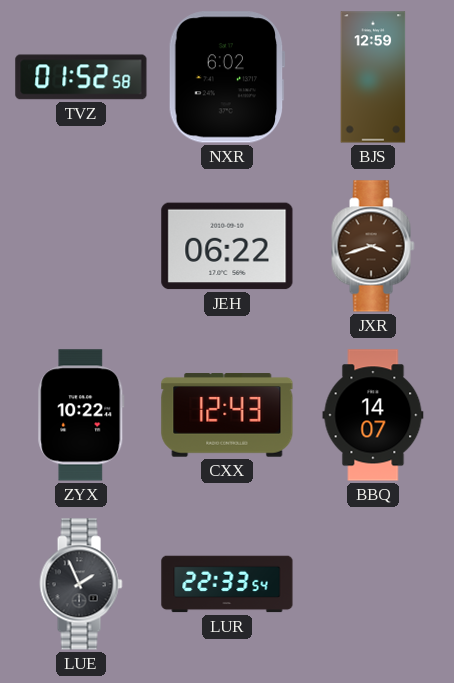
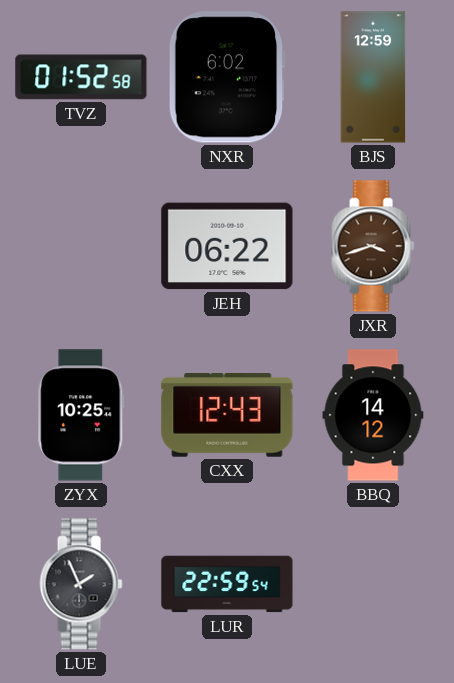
ZYX: 10:22 -> 10:25 (81, 415)
BBQ: 14:07 -> 14:12 (373, 415)
LUR: 22:33 -> 22:59 (227, 584)
